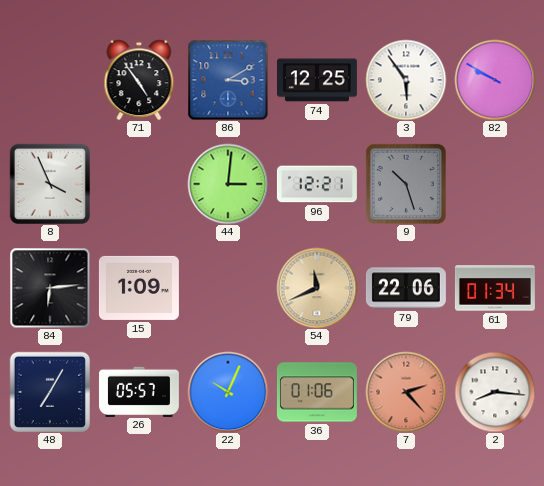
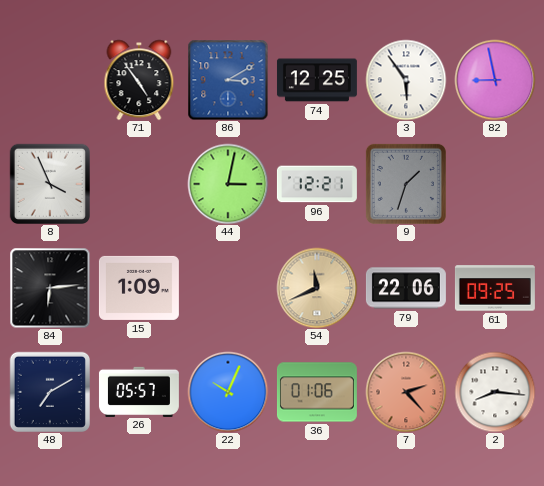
82: 9:50 -> 8:58 (495, 80)
44: 3:01 -> 3:02 (228, 184)
9: 10:27 -> 1:33 (406, 184)
61: 01:34 -> 09:25 (495, 288)
48: 7:05 -> 7:10 (49, 391)
